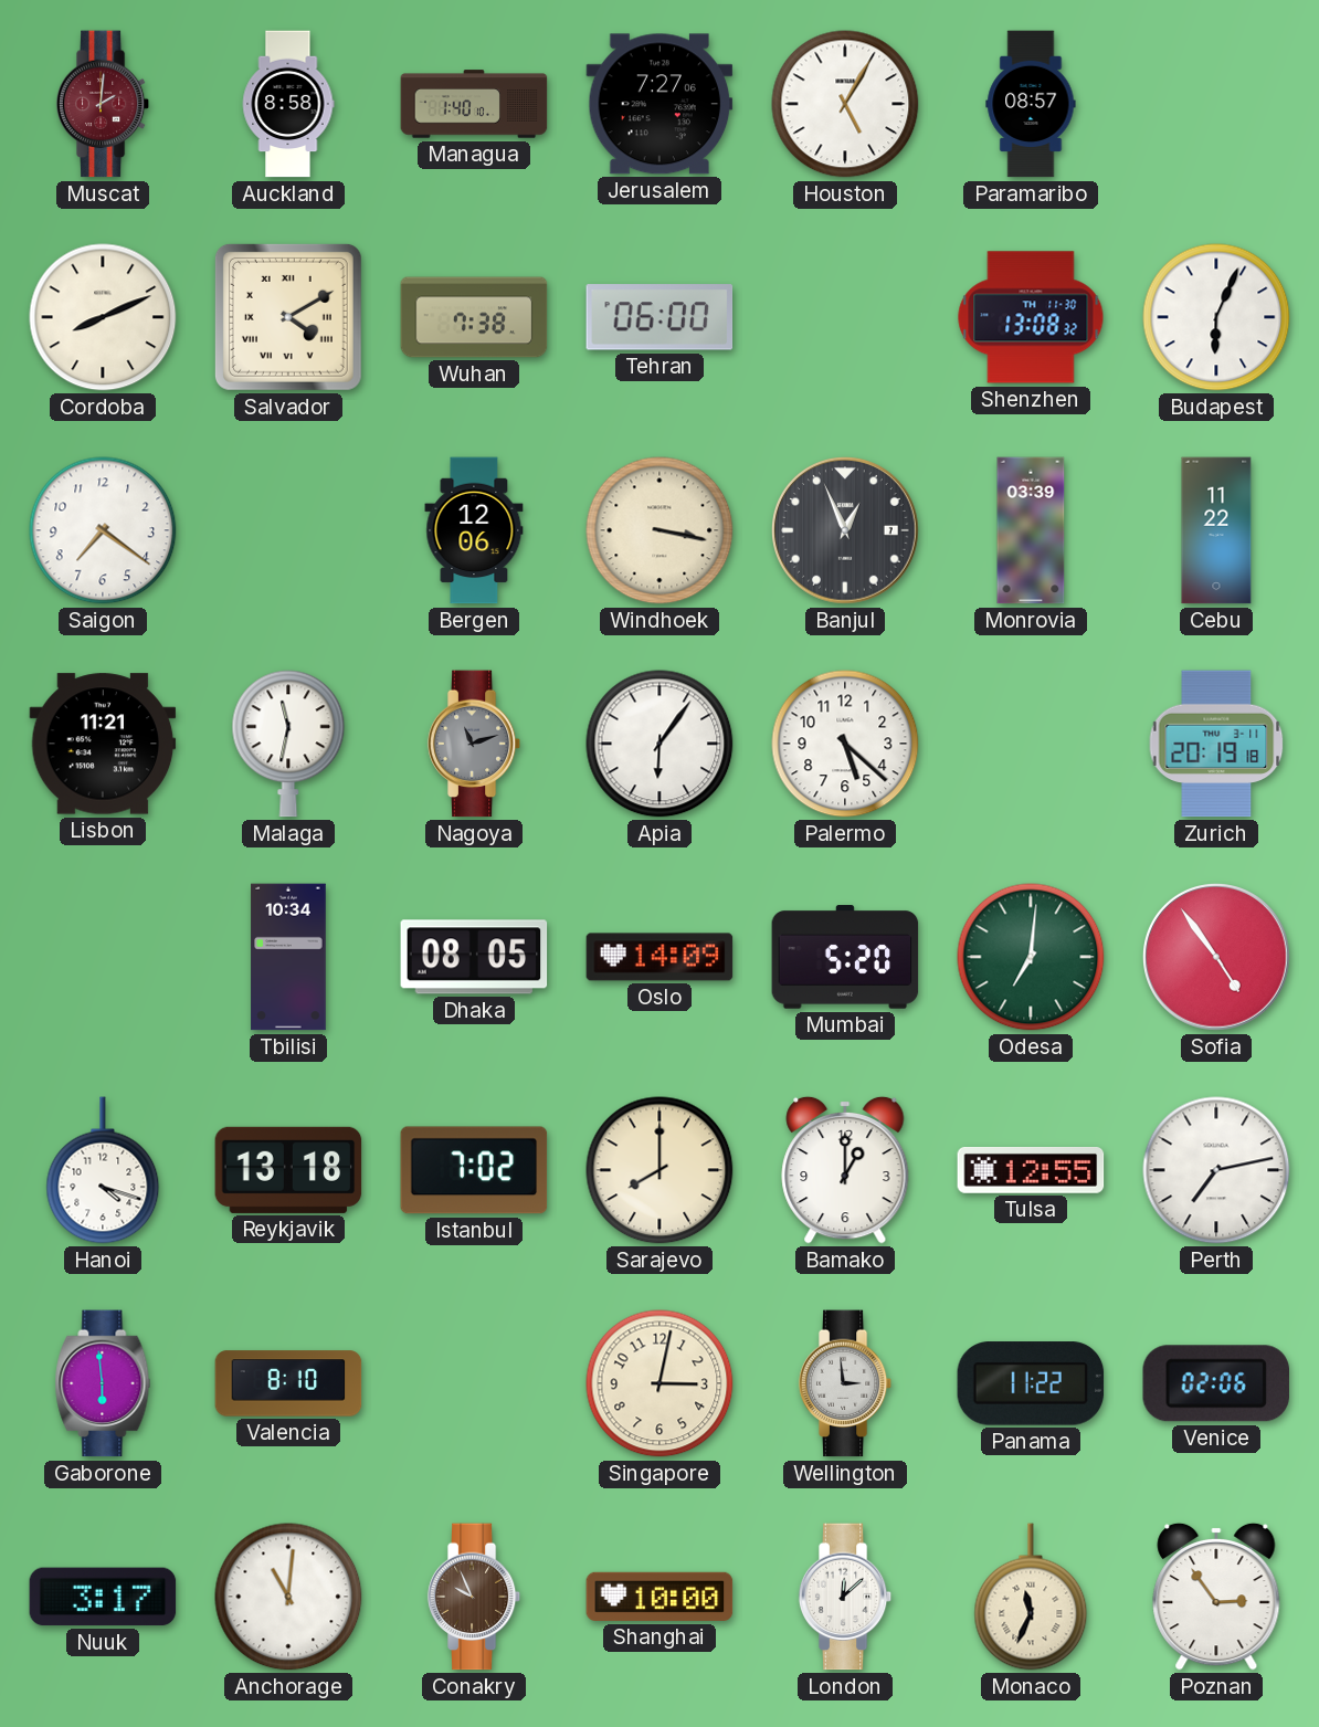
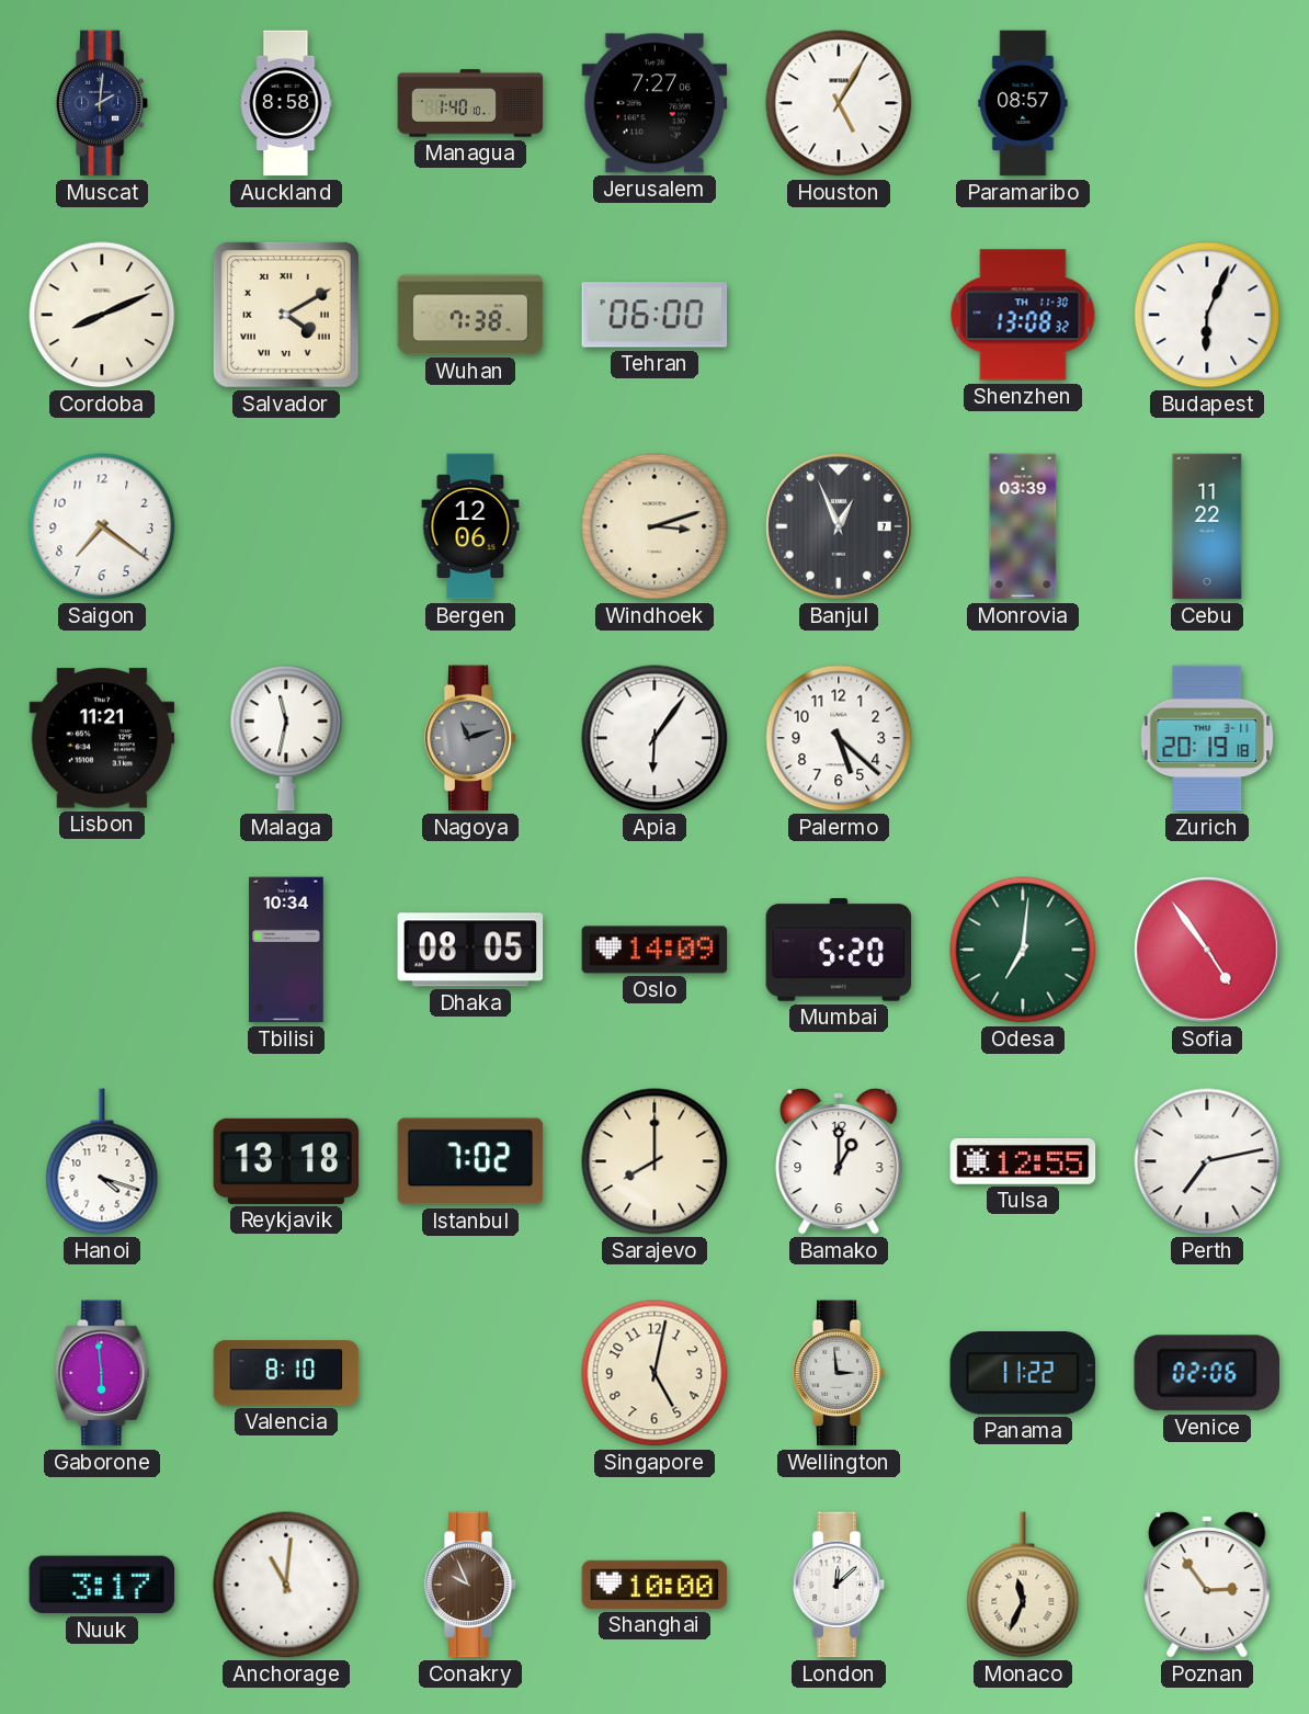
Muscat dial: burgundy -> navy (102, 103)
Windhoek: 3:17 -> 3:12 (654, 526)
Singapore: 3:02 -> 5:02 (654, 1373)
